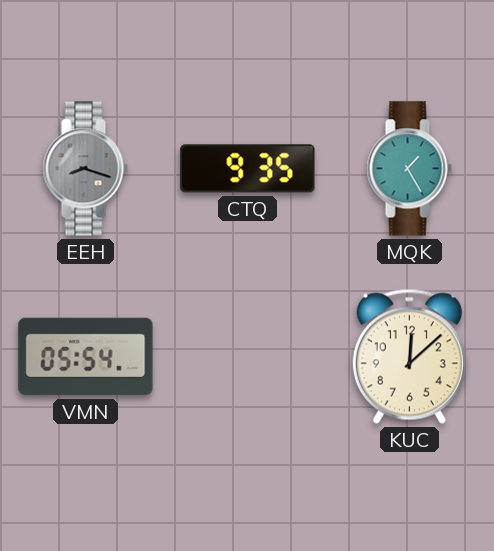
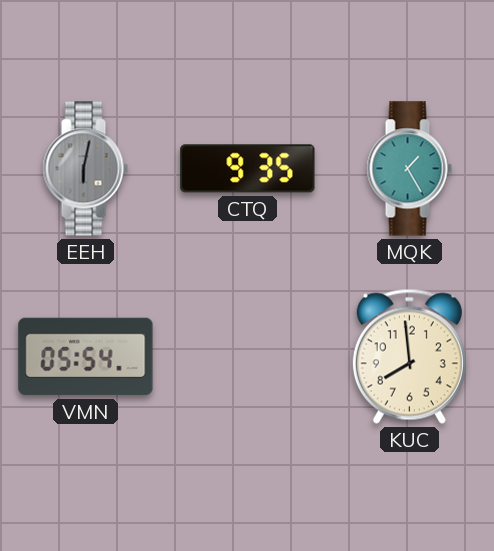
EEH: 8:18 -> 6:02 (85, 169)
KUC: 12:08 -> 7:59 (409, 356)
